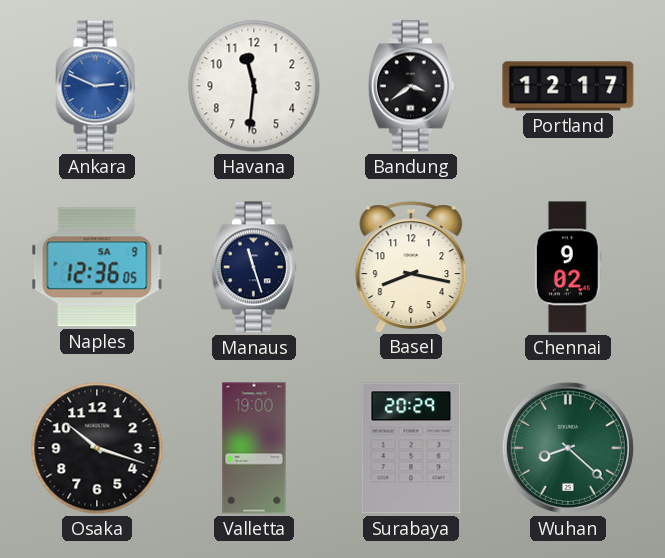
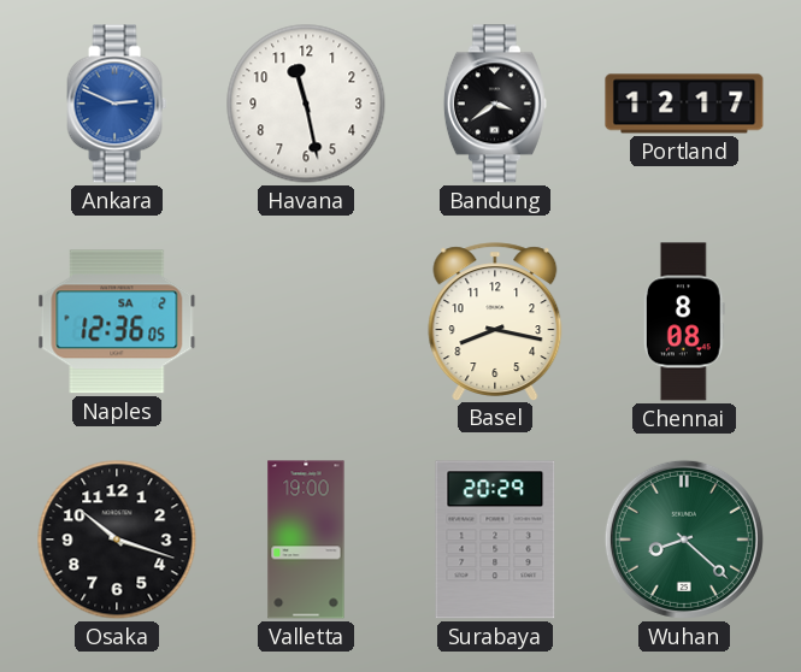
Havana: 11:31 -> 11:28 (306, 104)
Naples date: SA 9 -> SA 2 (117, 322)
Manaus: 11:27 -> none (254, 267)
Chennai: 9:02 -> 8:08 (684, 322)
